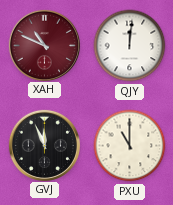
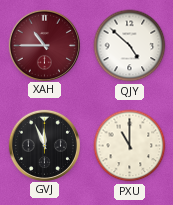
XAH: 10:49 -> 10:45 (44, 45)
QJY: 12:01 -> 4:52 (130, 46)
